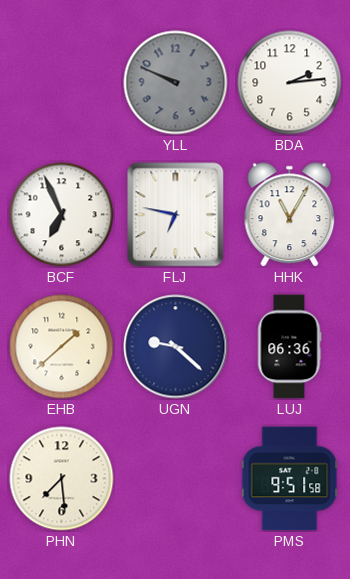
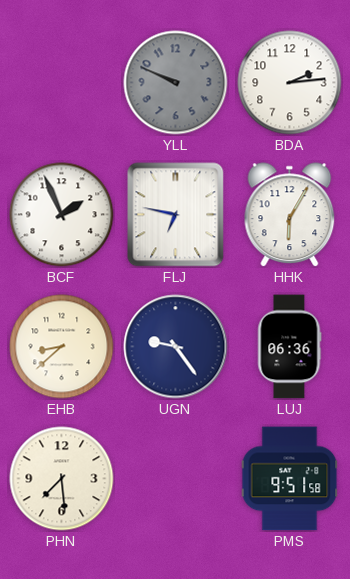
BCF: 6:56 -> 1:56 (62, 215)
HHK: 11:05 -> 6:05 (290, 215)
EHB: 1:38 -> 8:38 (62, 347)
UGN: 9:22 -> 9:24 (176, 347)
